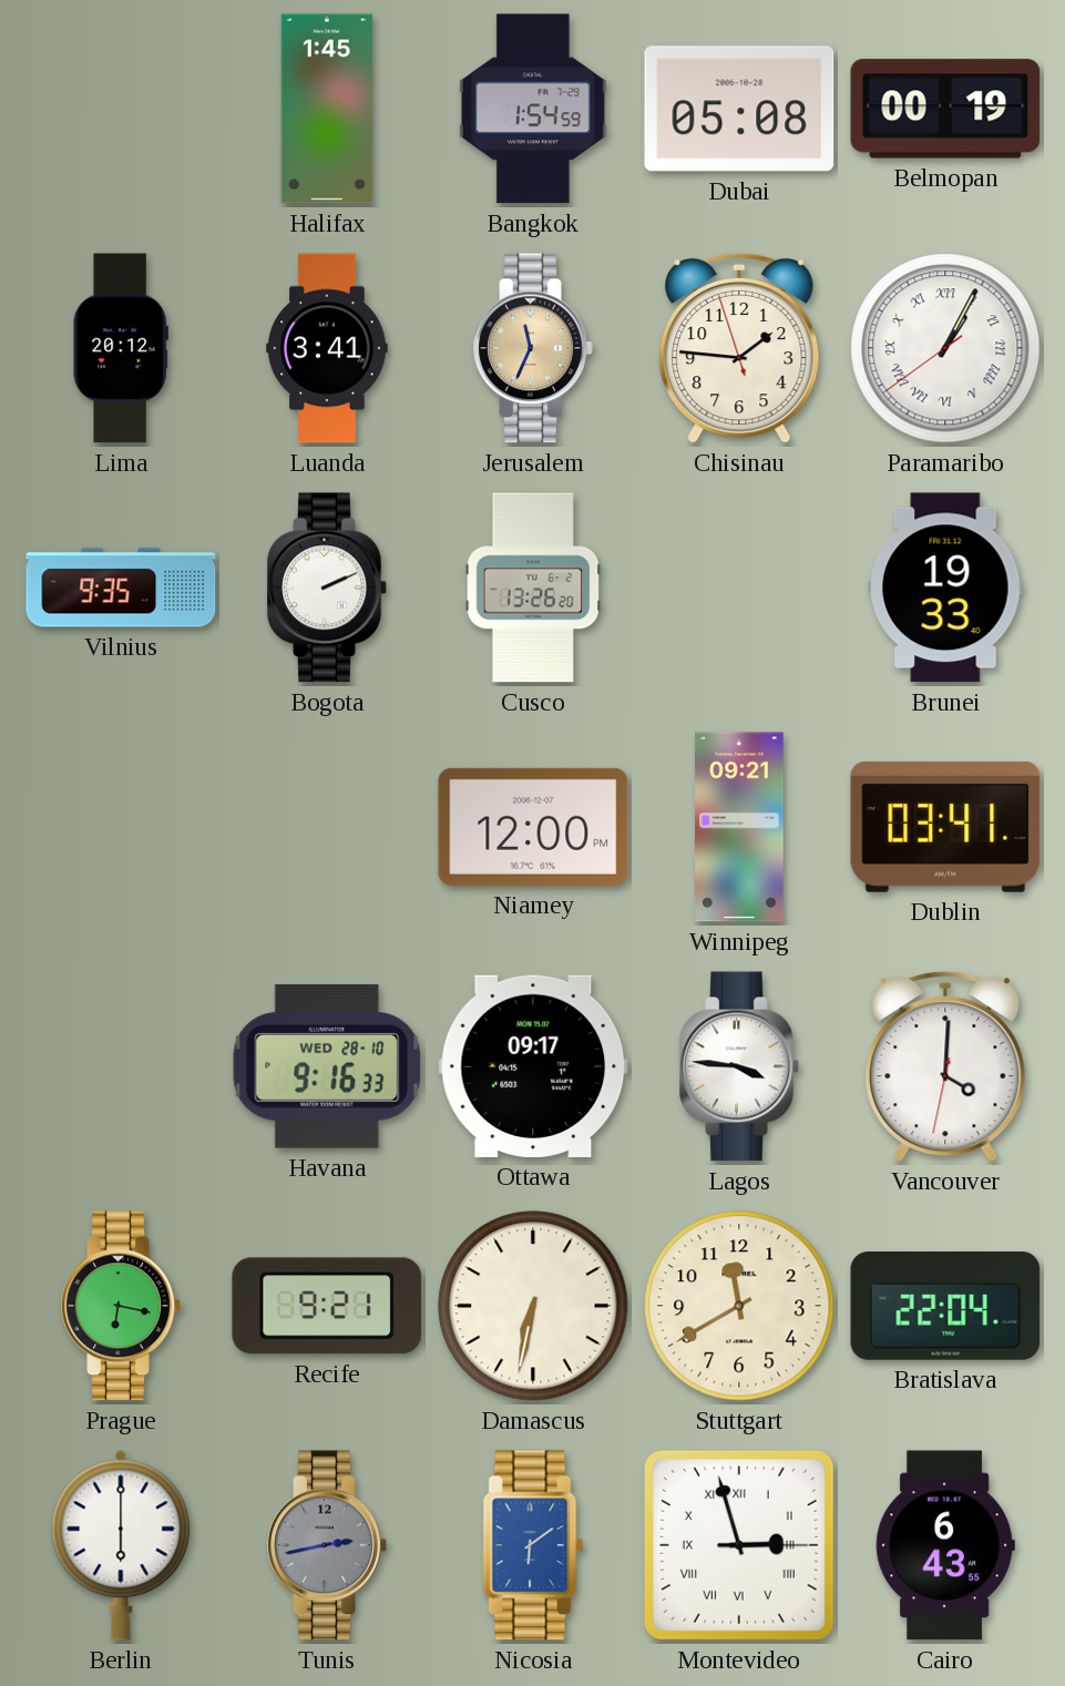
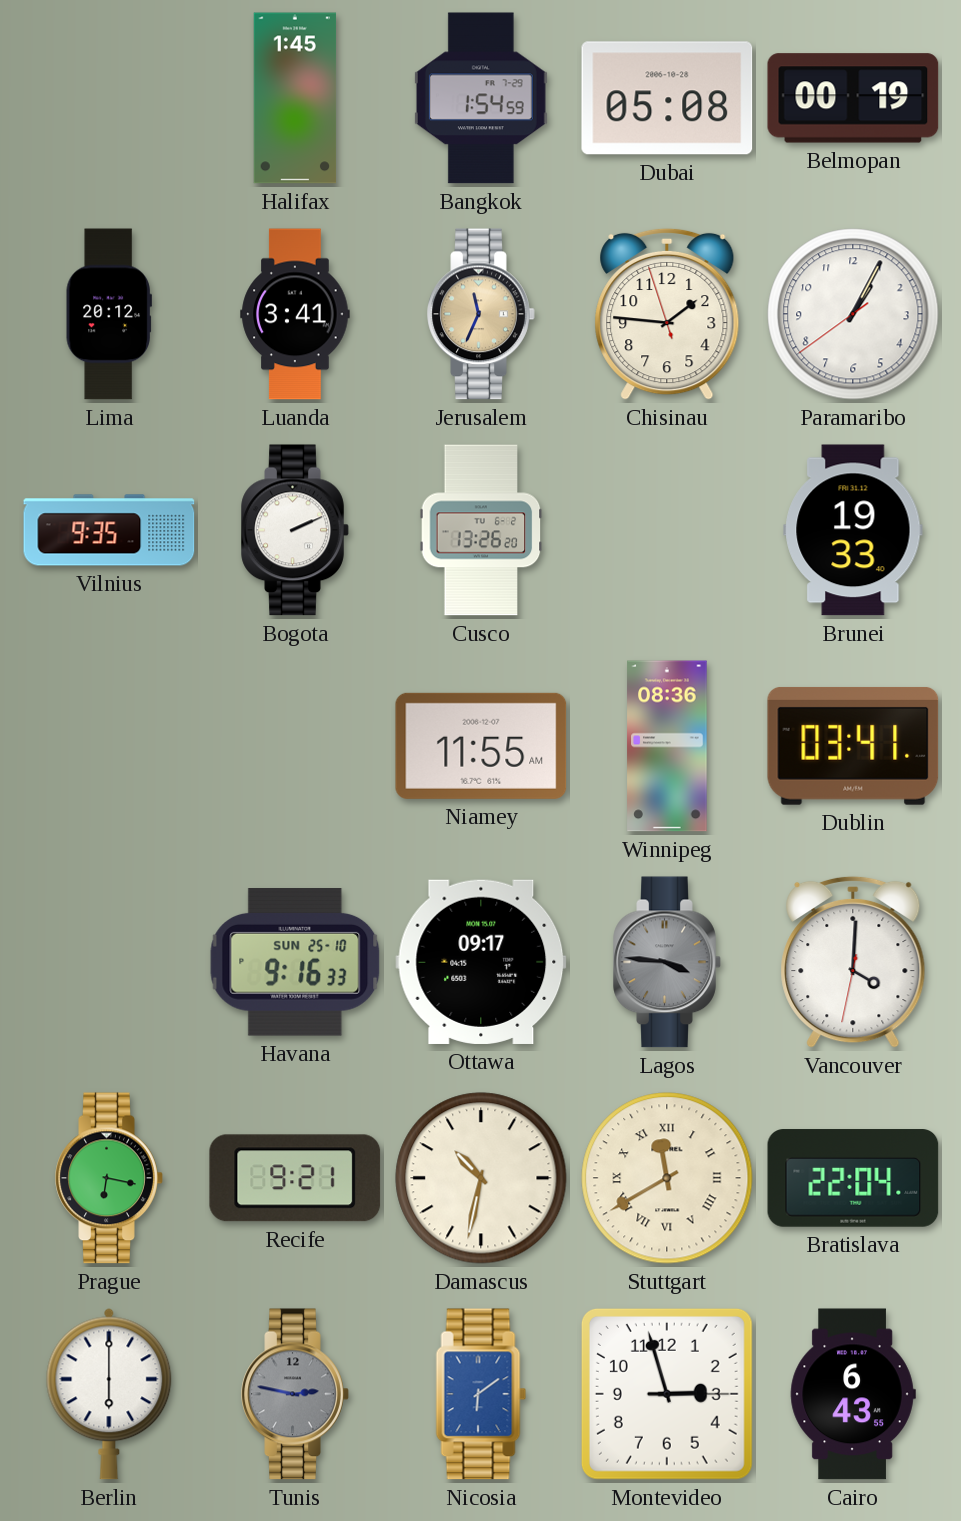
Paramaribo numerals: Roman -> Arabic (853, 314)
Niamey: 12:00 -> 11:55 (481, 746)
Winnipeg: 09:21 -> 08:36 (667, 746)
Havana date: WED 28-10 -> SUN 25-10 (295, 962)
Lagos dial: white -> grey (667, 962)
Damascus: 6:32 -> 10:32 (481, 1178)
Stuttgart numerals: Arabic -> Roman (667, 1178)
Tunis: 2:43 -> 2:47 (295, 1394)
Montevideo numerals: Roman -> Arabic (667, 1394)
